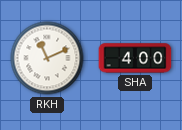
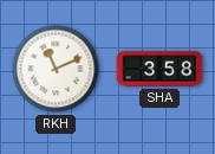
SHA: 4:00 -> 3:58 (159, 69)
